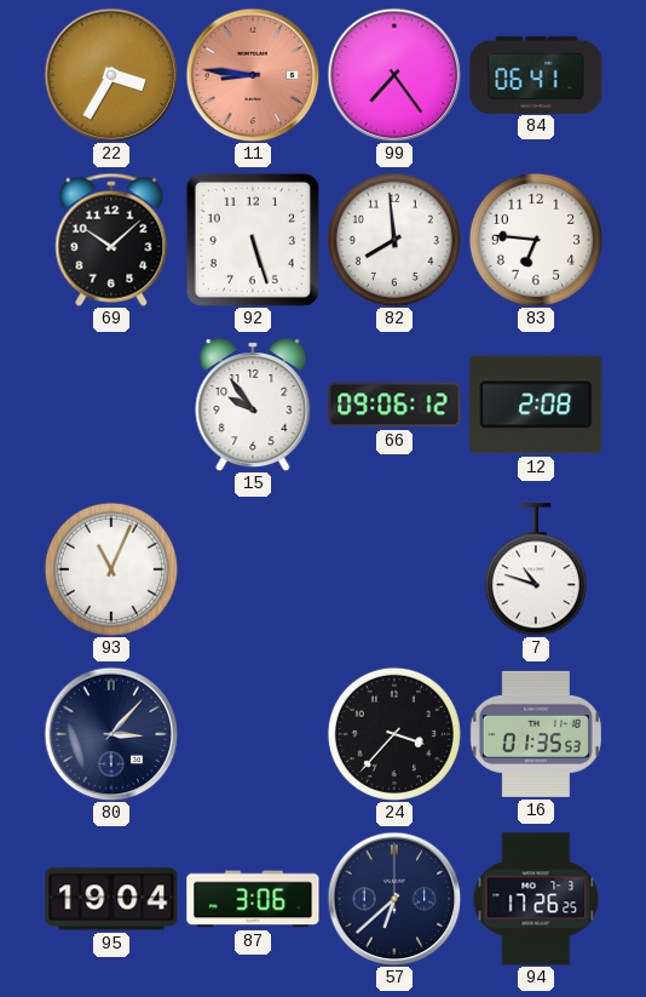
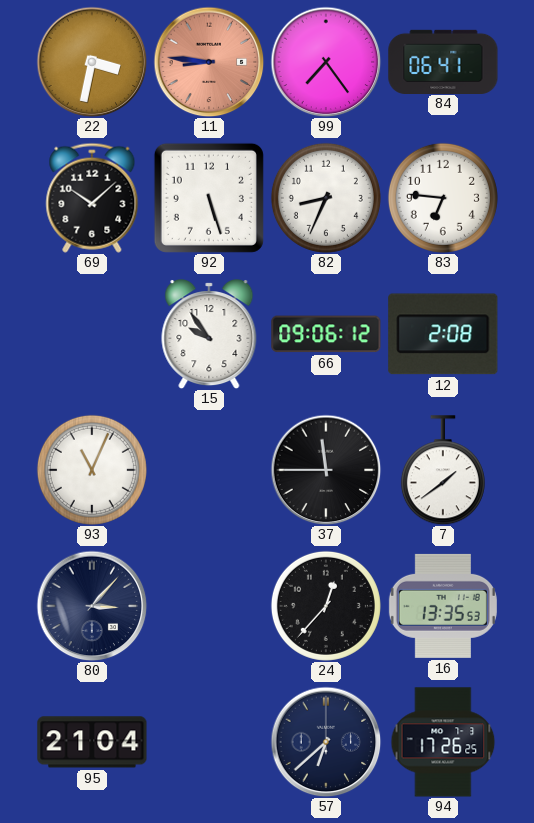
22: 3:35 -> 3:32 (92, 62)
82: 7:59 -> 8:34 (326, 198)
37: none -> 11:45 (326, 470)
7: 10:48 -> 1:39 (443, 470)
24: 3:37 -> 12:37 (326, 606)
16: 01:35 -> 13:35 (443, 606)
95: 19:04 -> 21:04 (92, 742)
87: 3:06 -> none (253, 899)
